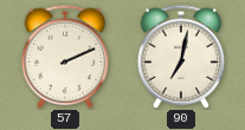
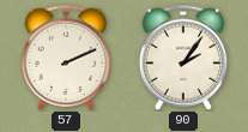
90: 7:02 -> 2:06 (183, 58)
